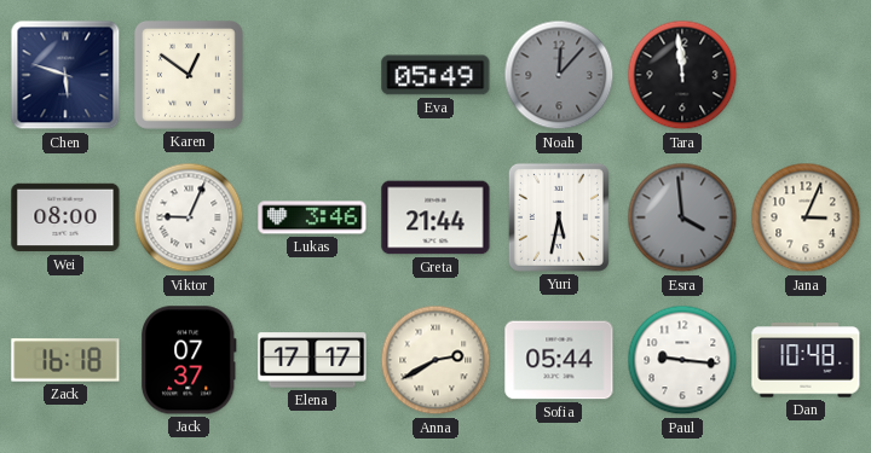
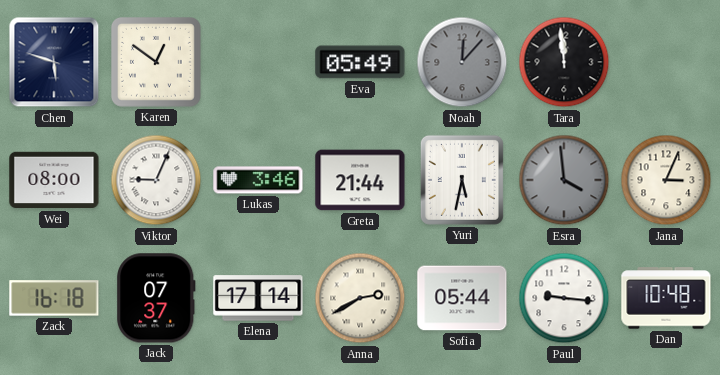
Elena: 17:17 -> 17:14 (258, 298)
